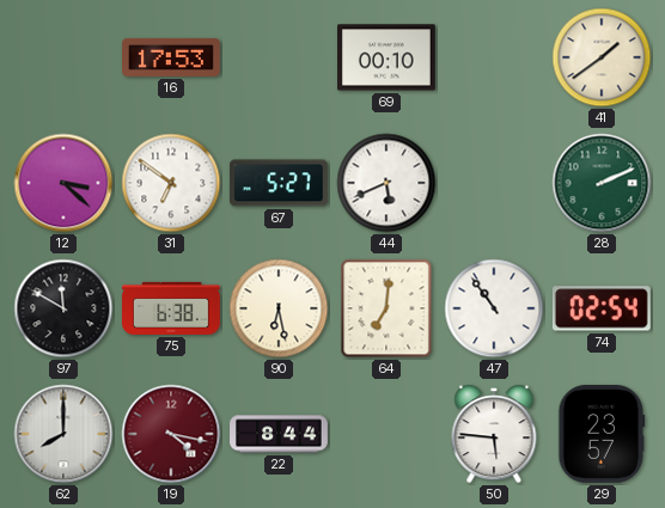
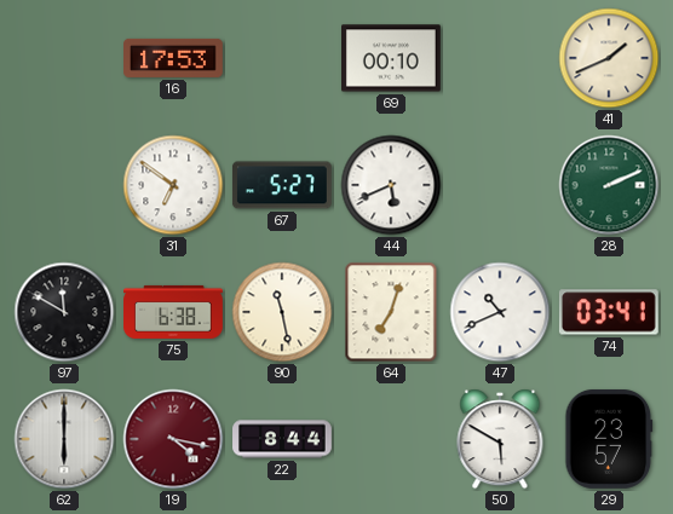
41: 1:39 -> 1:41 (609, 58)
12: 3:22 -> none (63, 183)
90: 6:28 -> 11:28 (282, 312)
64: 7:01 -> 7:03 (391, 312)
47: 10:54 -> 10:41 (500, 312)
74: 02:54 -> 03:41 (609, 312)
62: 8:00 -> 6:00 (64, 439)
50: 5:46 -> 5:50 (500, 439)
